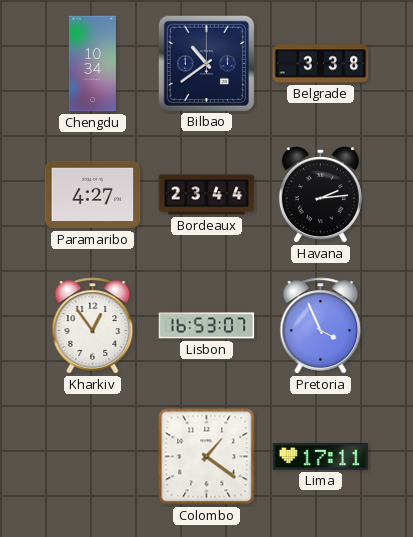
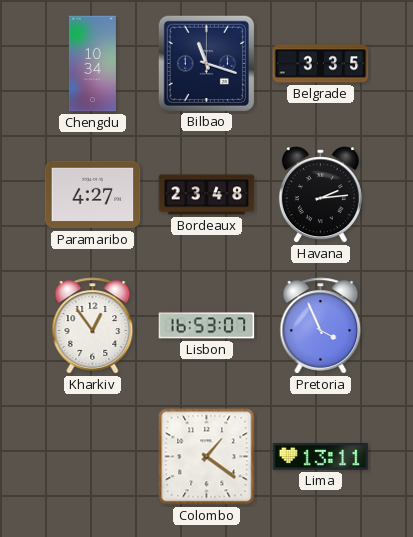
Bilbao: 10:39 -> 11:18 (206, 63)
Belgrade: 3:38 -> 3:35 (321, 64)
Bordeaux: 23:44 -> 23:48 (207, 195)
Lima: 17:11 -> 13:11 (321, 456)
